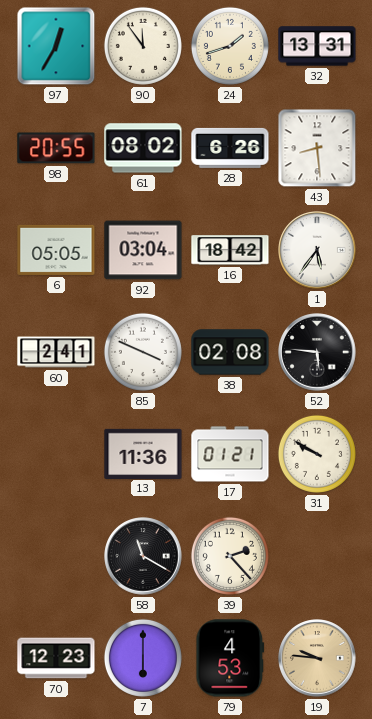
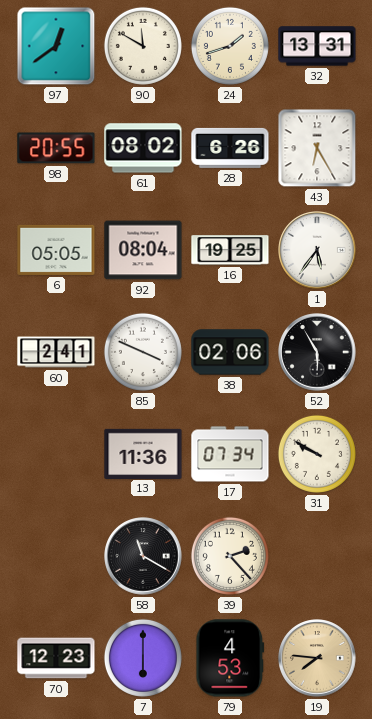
97: 12:35 -> 12:39 (56, 46)
90: 11:54 -> 11:50 (143, 46)
43: 8:29 -> 6:25 (317, 148)
92: 03:04 -> 08:04 (143, 250)
16: 18:42 -> 19:25 (230, 250)
38: 02:08 -> 02:06 (230, 352)
52: 5:46 -> 5:55 (317, 352)
17: 01:21 -> 07:34 (230, 454)
19: 9:46 -> 7:46 (317, 658)
